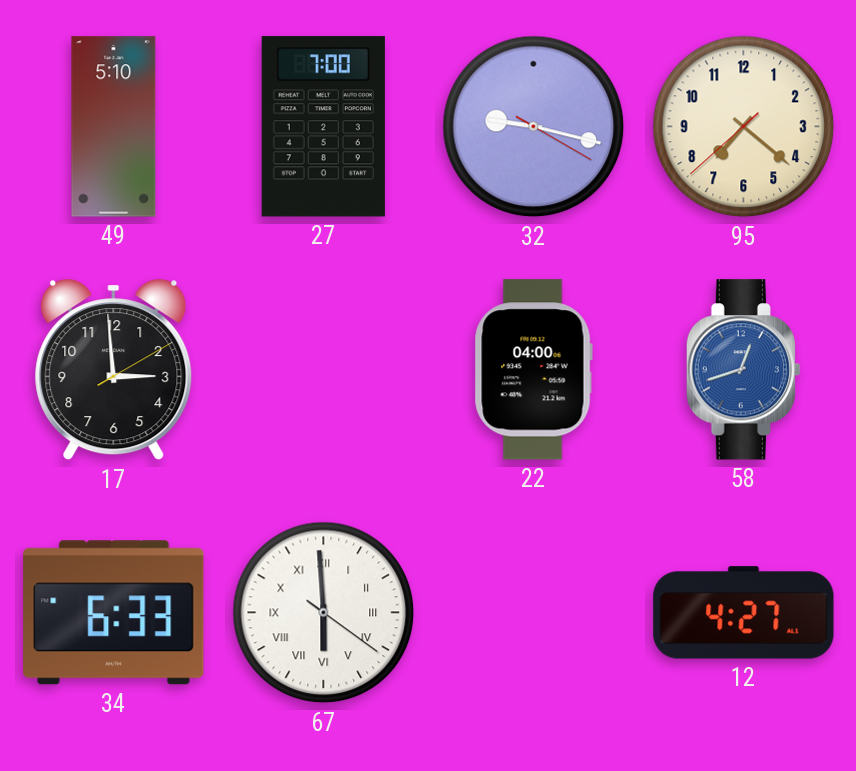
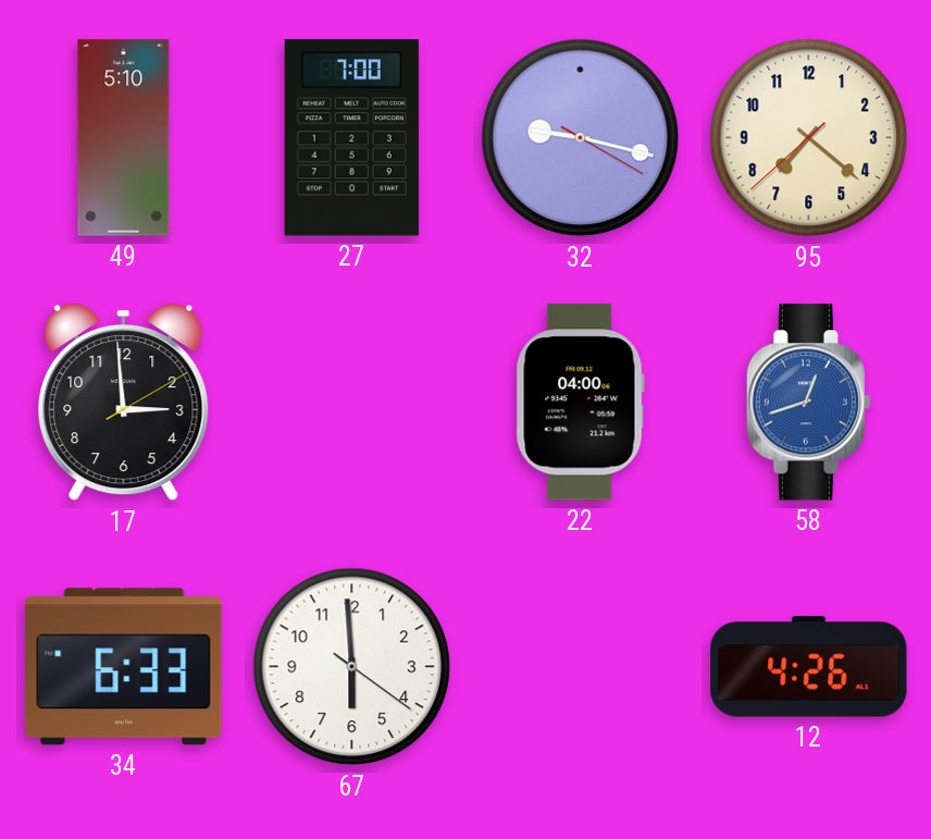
67 numerals: Roman -> Arabic (352, 667)
12: 4:27 -> 4:26 (809, 667)
